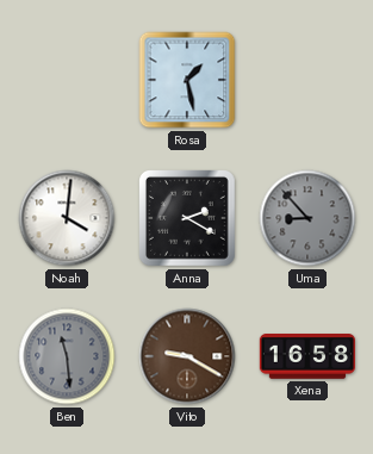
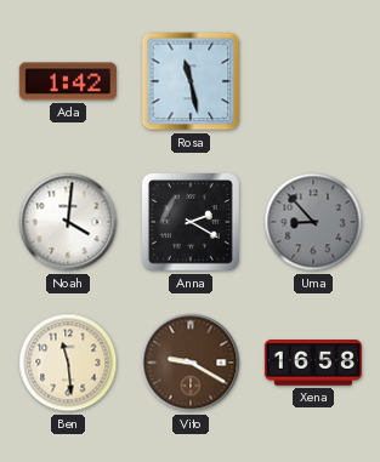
Ada: none -> 1:42 (68, 81)
Rosa: 1:28 -> 11:28 (191, 81)
Ben dial: grey -> cream (68, 363)
